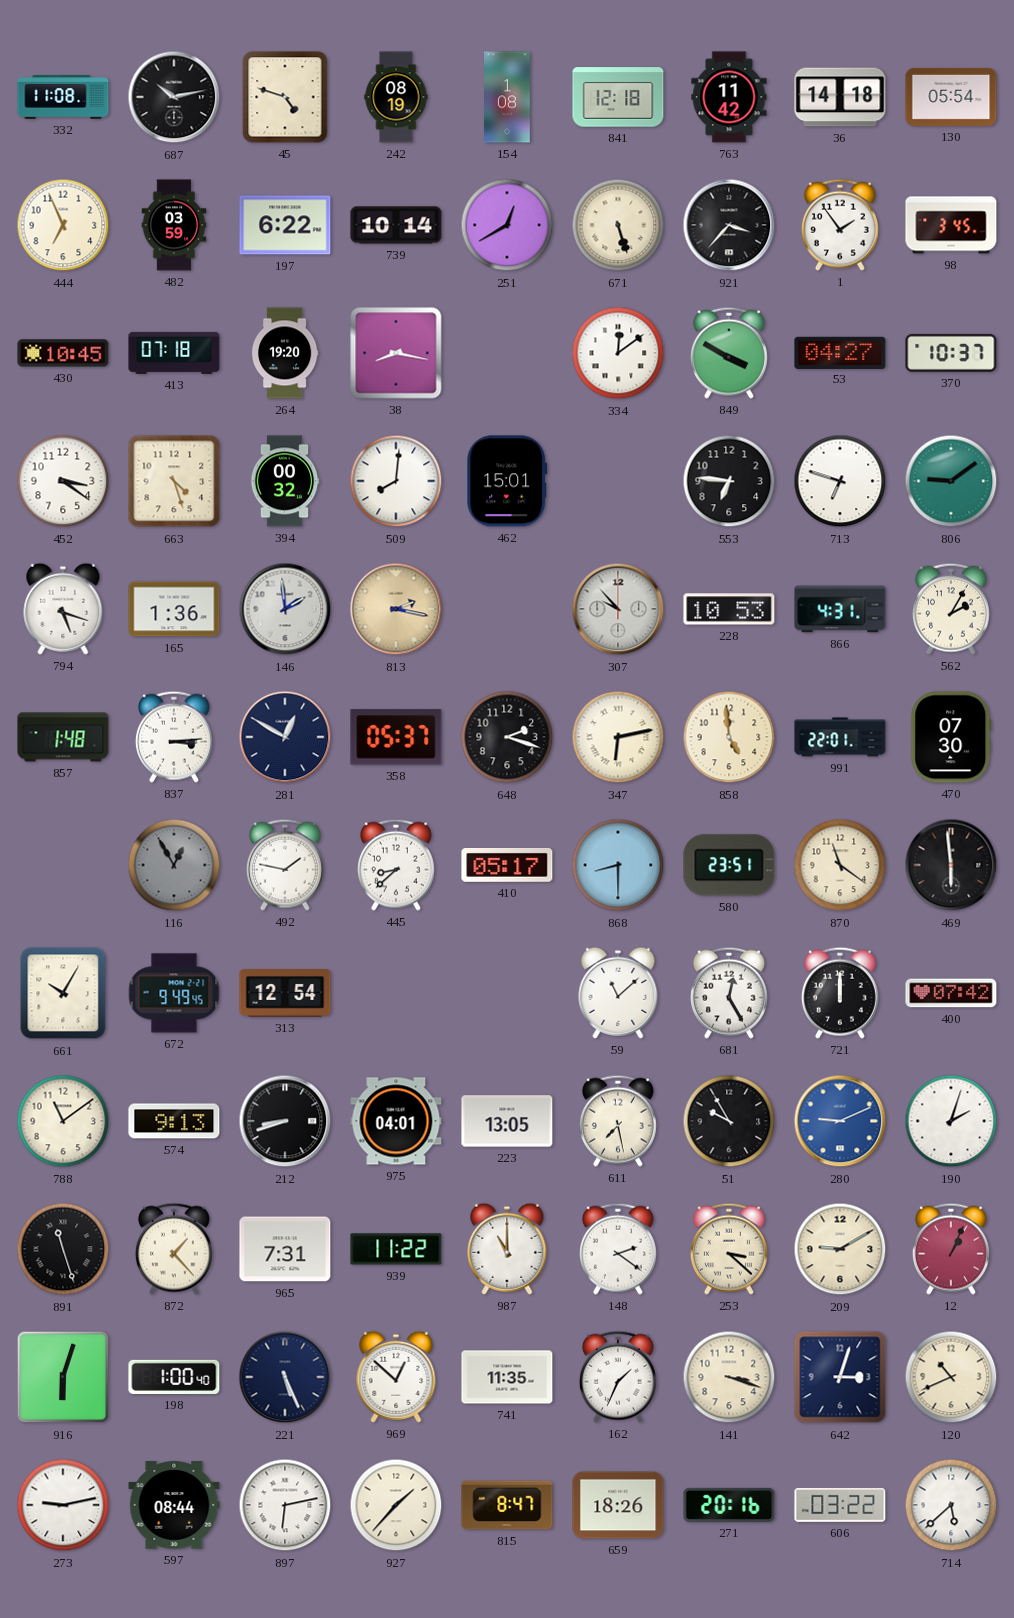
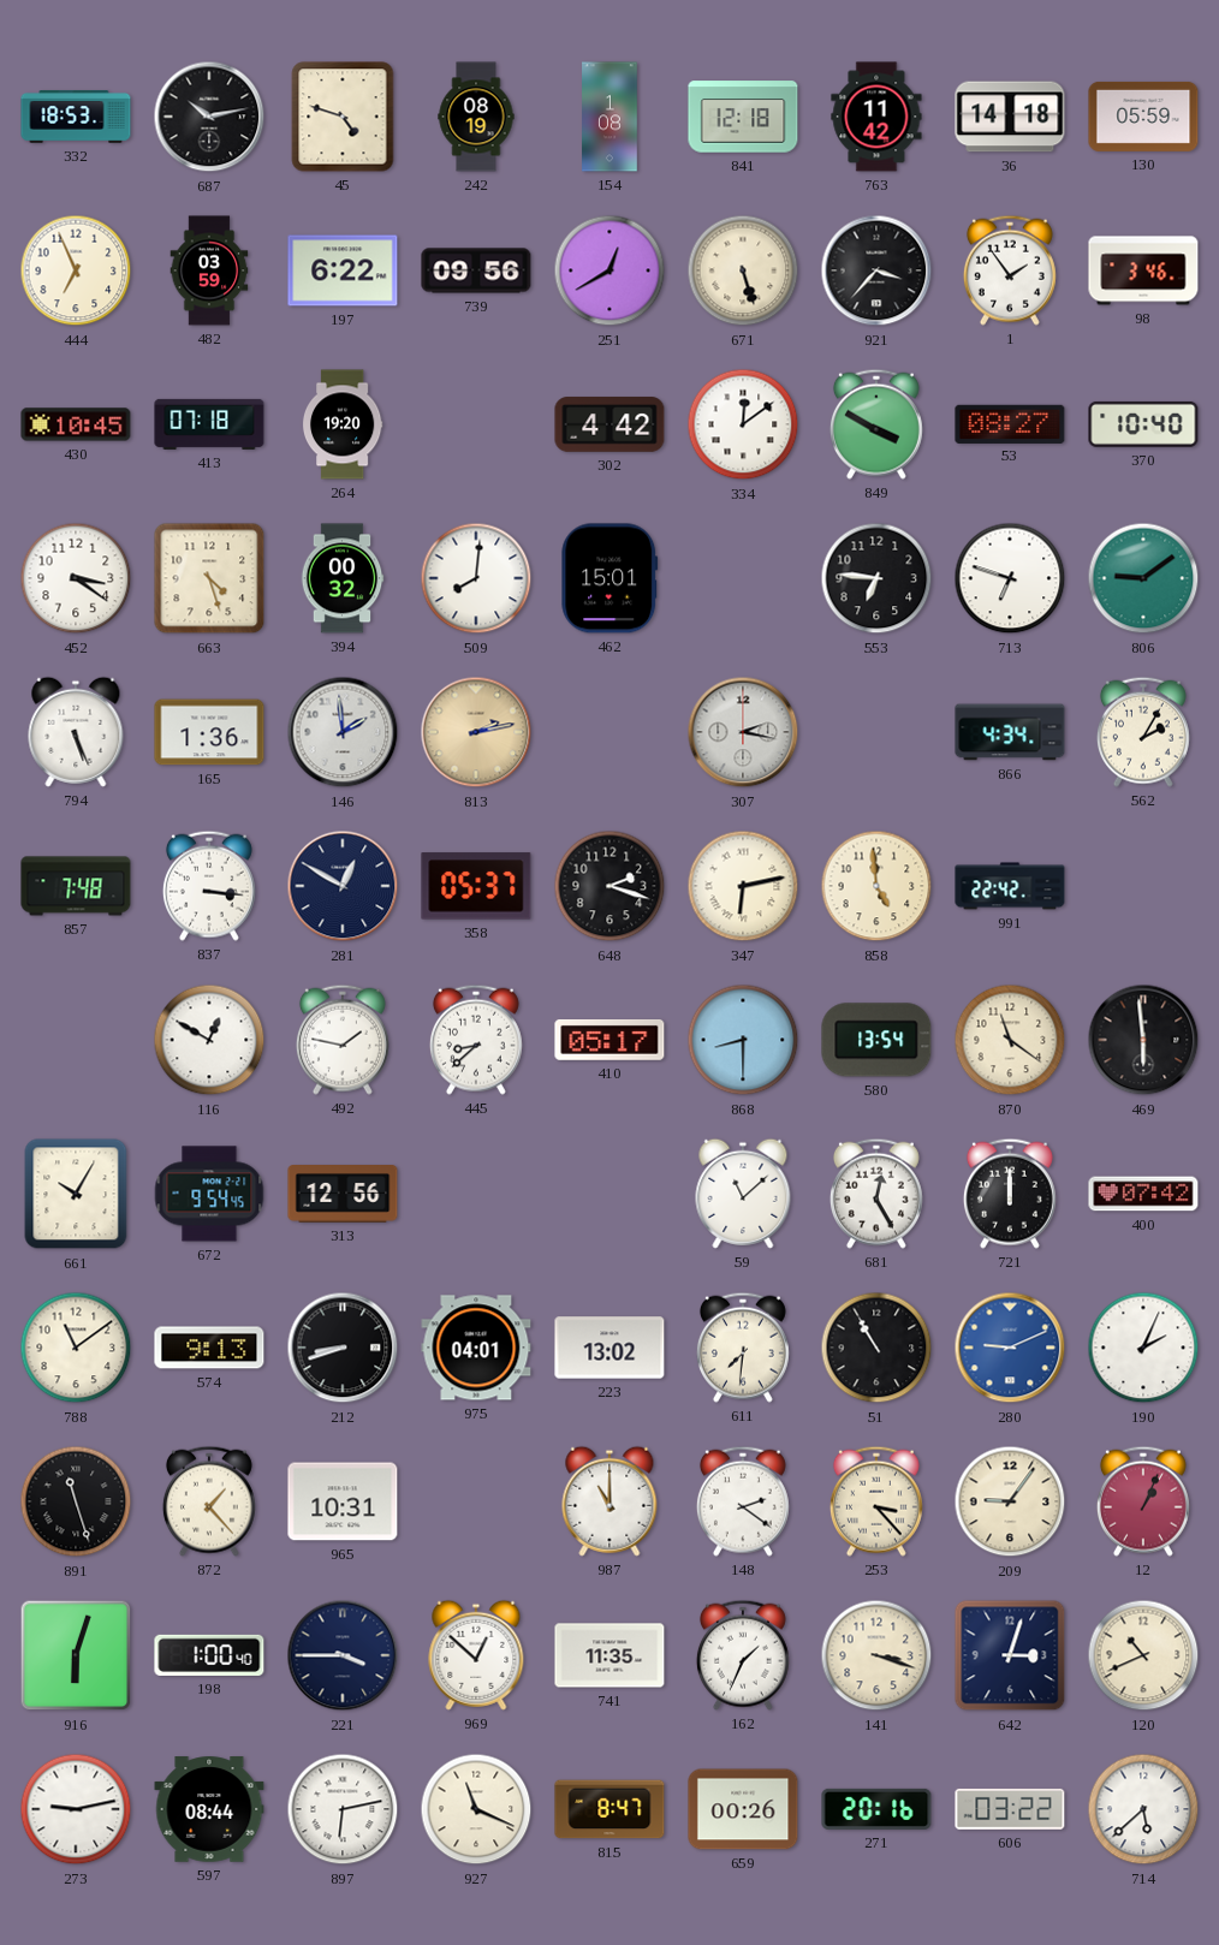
332: 11:08 -> 18:53 (76, 117)
130: 05:54 -> 05:59 (1143, 117)
739: 10:14 -> 09:56 (476, 270)
98: 3:45 -> 3:46 (1143, 270)
38: 8:17 -> none (396, 353)
302: none -> 4:42 (609, 424)
53: 04:27 -> 08:27 (1010, 423)
370: 10:37 -> 10:40 (1143, 424)
794: 5:18 -> 5:26 (76, 732)
813: 2:17 -> 2:13 (476, 732)
307: 9:53 -> 2:17 (743, 732)
228: 10:53 -> none (729, 609)
866: 4:31 -> 4:34 (1010, 732)
857: 1:48 -> 7:48 (76, 886)
837: 3:14 -> 3:16 (209, 886)
991: 22:01 -> 22:42 (1010, 886)
470: 07:30 -> none (951, 737)
116: 12:55 -> 12:50 (209, 1040)
116 dial: grey -> white (209, 1040)
580: 23:51 -> 13:54 (876, 1040)
672: 9:49 -> 9:54 (209, 1194)
313: 12:54 -> 12:56 (343, 1195)
223: 13:05 -> 13:02 (609, 1348)
611: 7:28 -> 7:31 (743, 1348)
51: 9:55 -> 10:55 (876, 1348)
190: 2:03 -> 2:04 (1143, 1348)
965: 7:31 -> 10:31 (343, 1501)
939: 11:22 -> none (396, 1249)
253: 3:22 -> 3:23 (876, 1501)
209: 9:10 -> 9:06 (1010, 1501)
221: 5:26 -> 3:45 (343, 1655)
927: 1:37 -> 11:19 (476, 1809)
659: 18:26 -> 00:26 (743, 1809)
